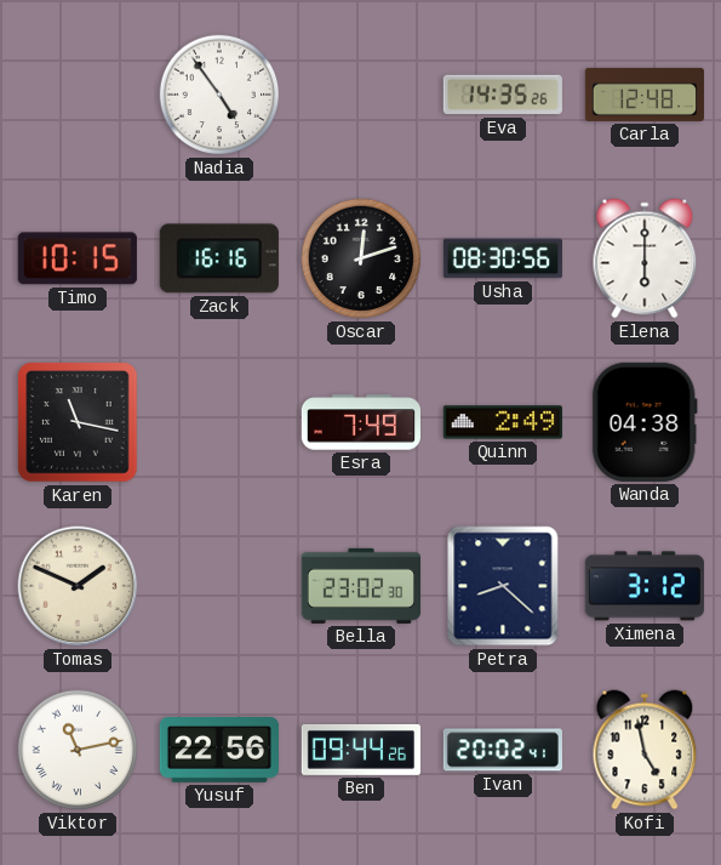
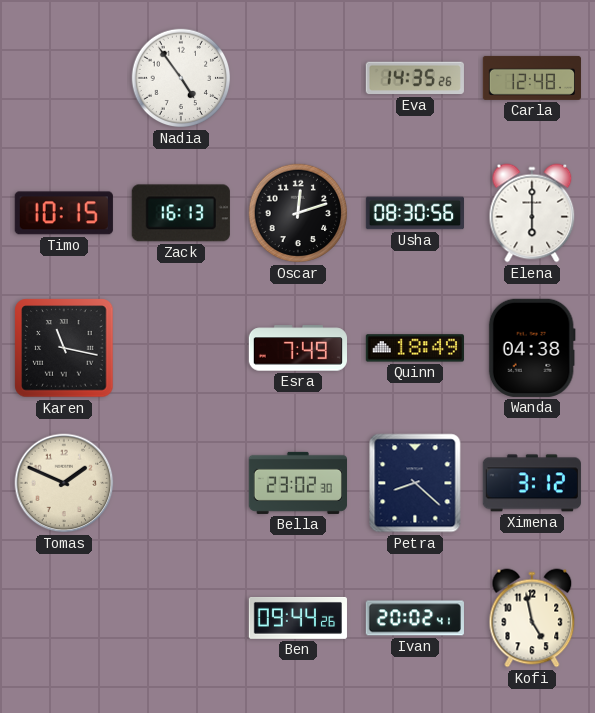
Zack: 16:16 -> 16:13 (181, 213)
Quinn: 2:49 -> 18:49 (415, 348)
Viktor: 11:13 -> none (78, 750)
Yusuf: 22:56 -> none (219, 751)
